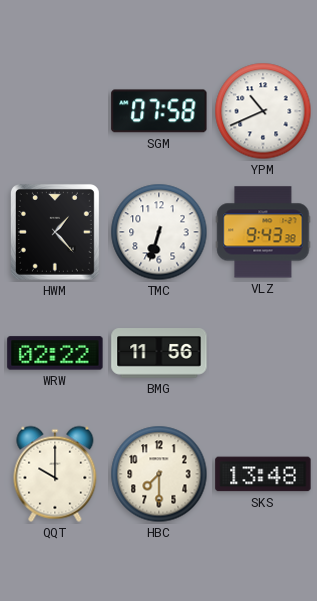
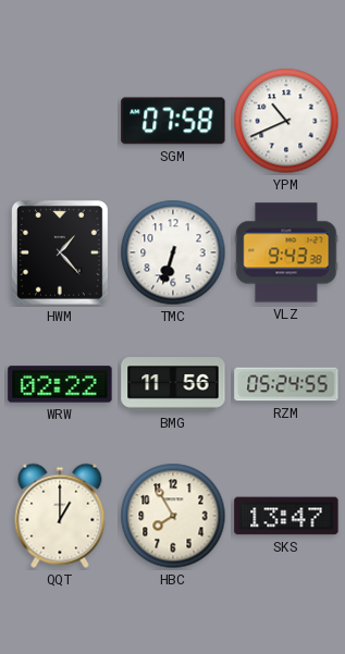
RZM: none -> 05:24 (286, 384)
QQT: 10:00 -> 1:00 (60, 516)
HBC: 7:30 -> 7:55 (173, 516)
SKS: 13:48 -> 13:47 (286, 516)
